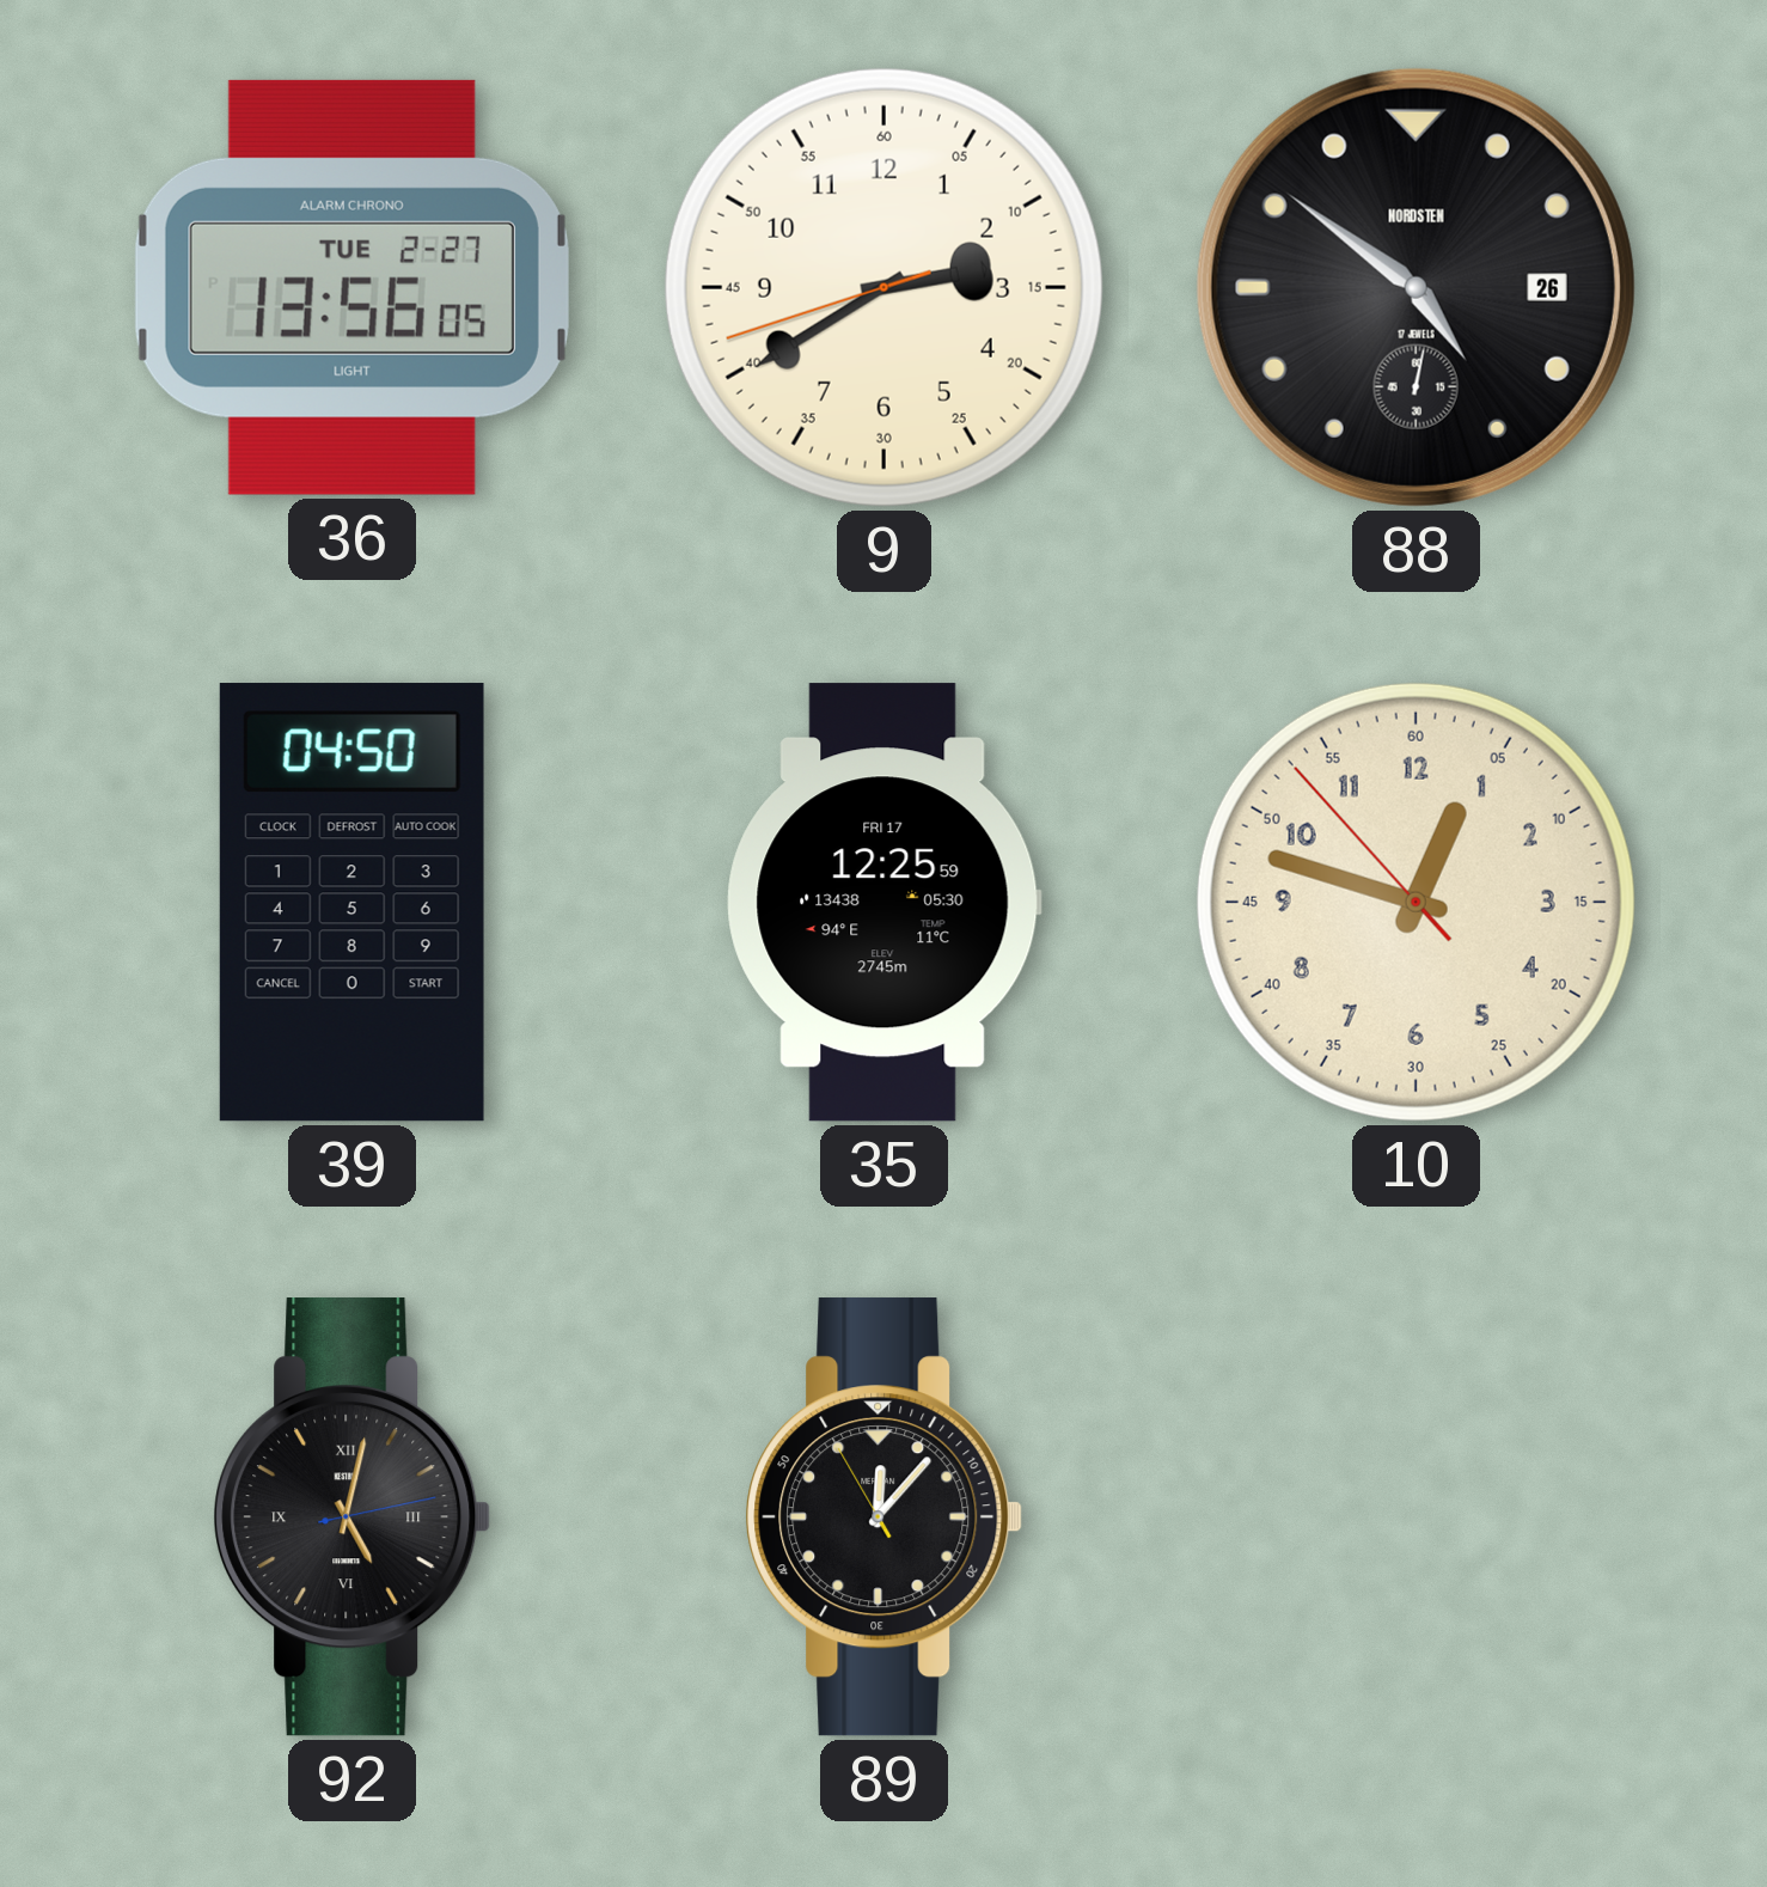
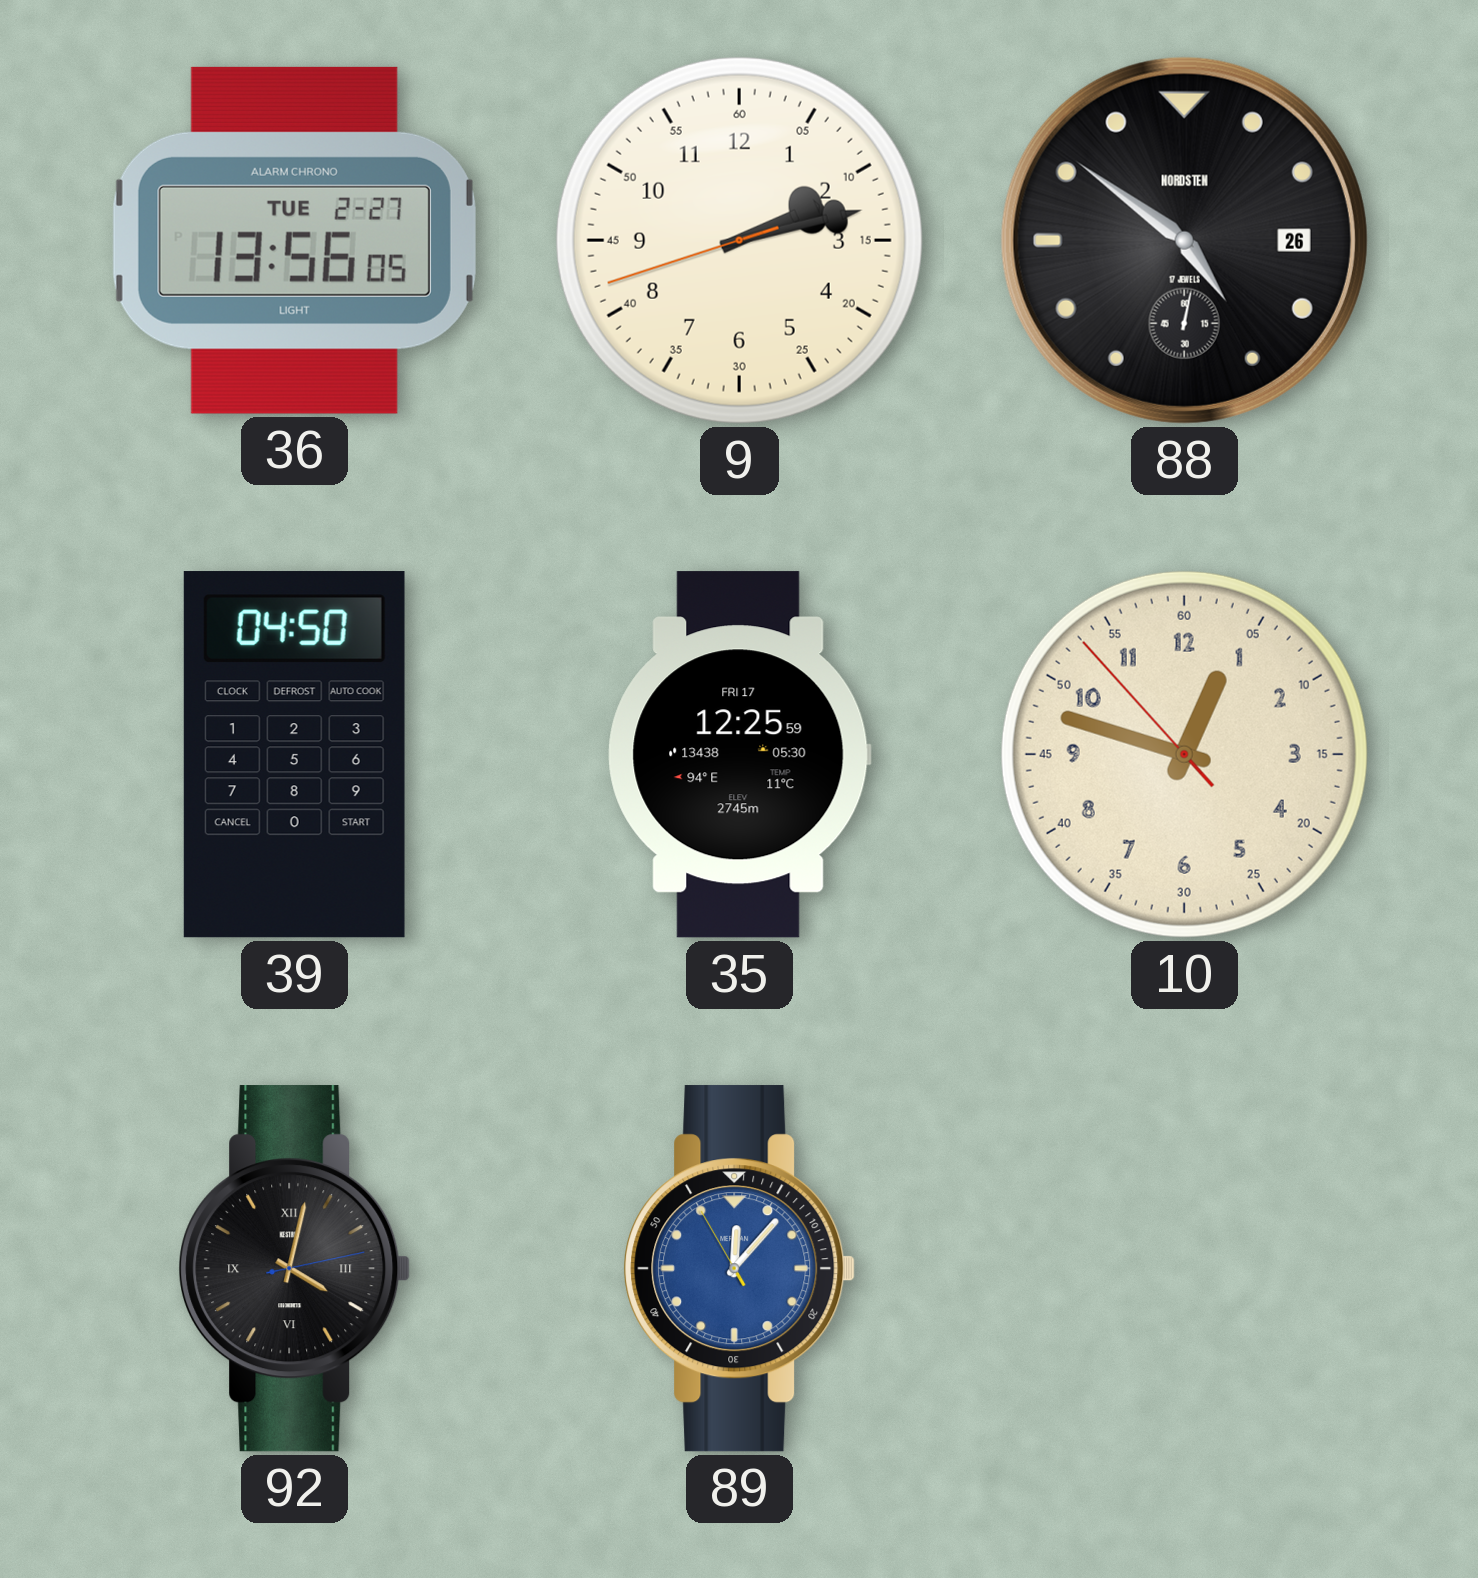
9: 2:39 -> 2:12 (739, 240)
92: 5:02 -> 4:02 (295, 1269)
89 dial: black -> blue (740, 1269)
